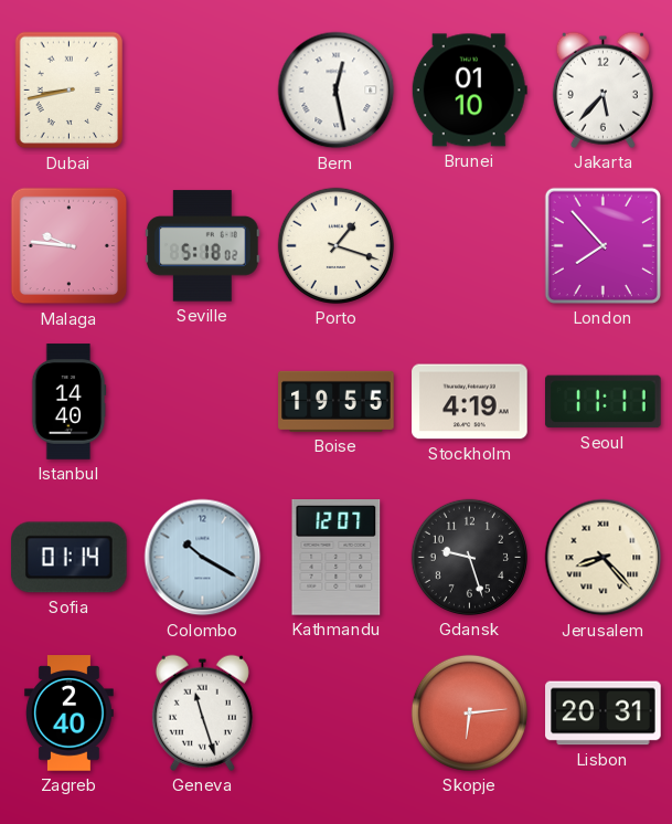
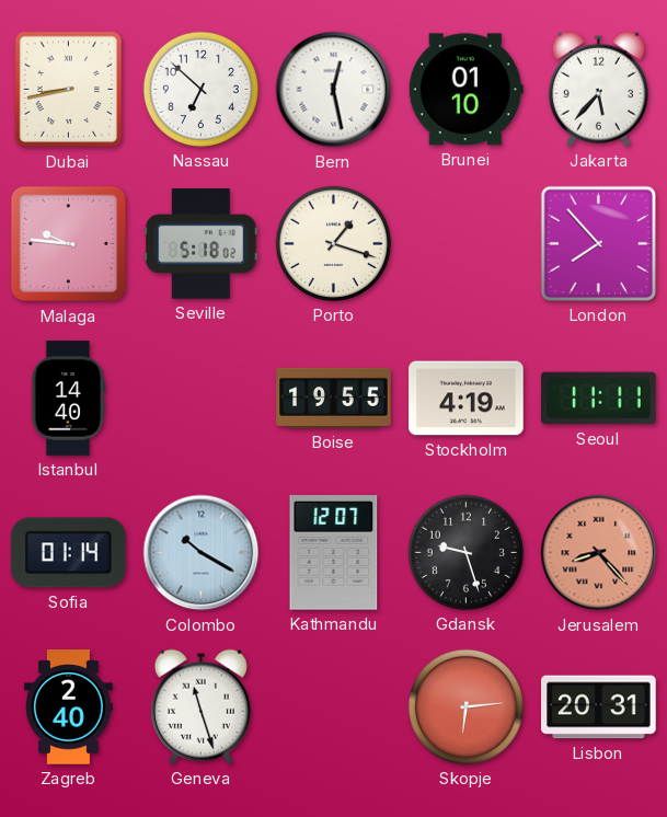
Nassau: none -> 6:52 (200, 89)
Jerusalem dial: cream -> salmon (599, 553)
